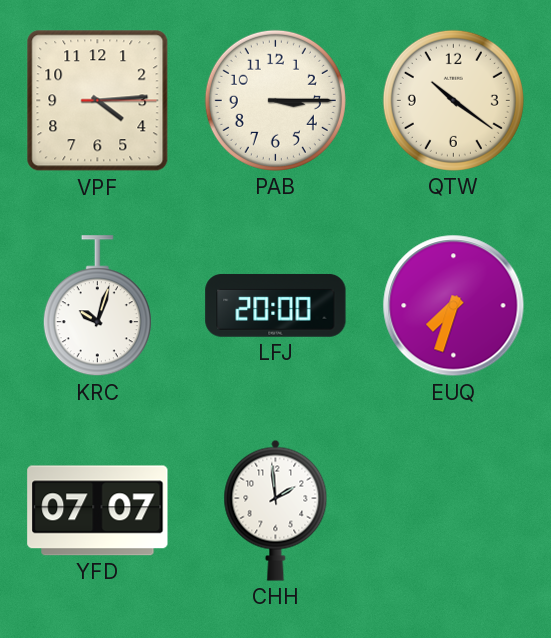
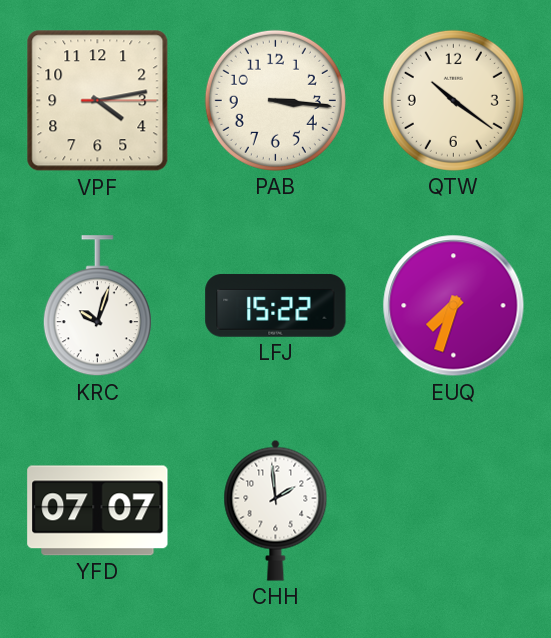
VPF: 4:14 -> 4:13 (98, 101)
PAB: 3:15 -> 3:16 (275, 100)
LFJ: 20:00 -> 15:22 (276, 305)
